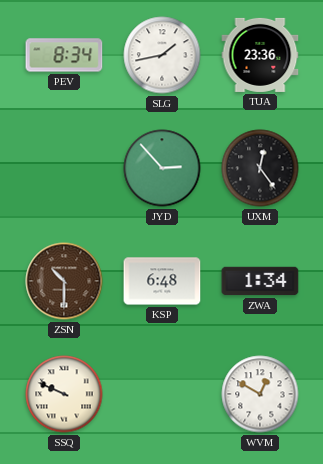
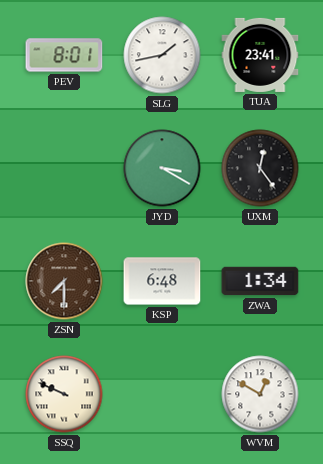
PEV: 8:34 -> 8:01 (64, 55)
TUA: 23:36 -> 23:41 (260, 55)
JYD: 2:53 -> 3:20 (162, 168)
ZSN: 10:30 -> 7:30 (64, 281)
